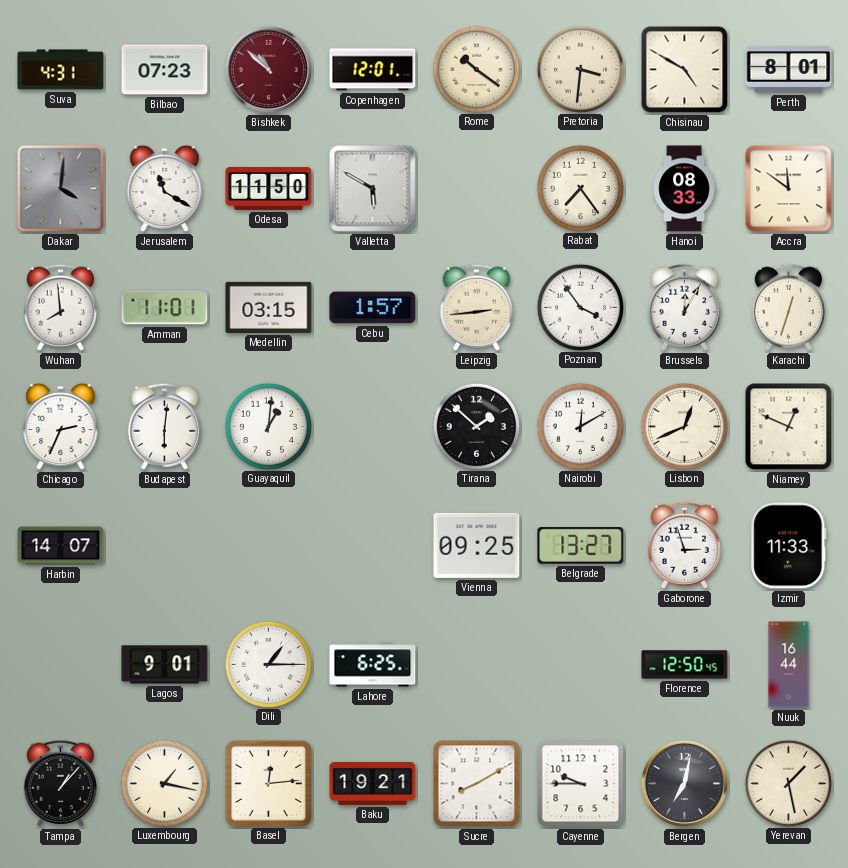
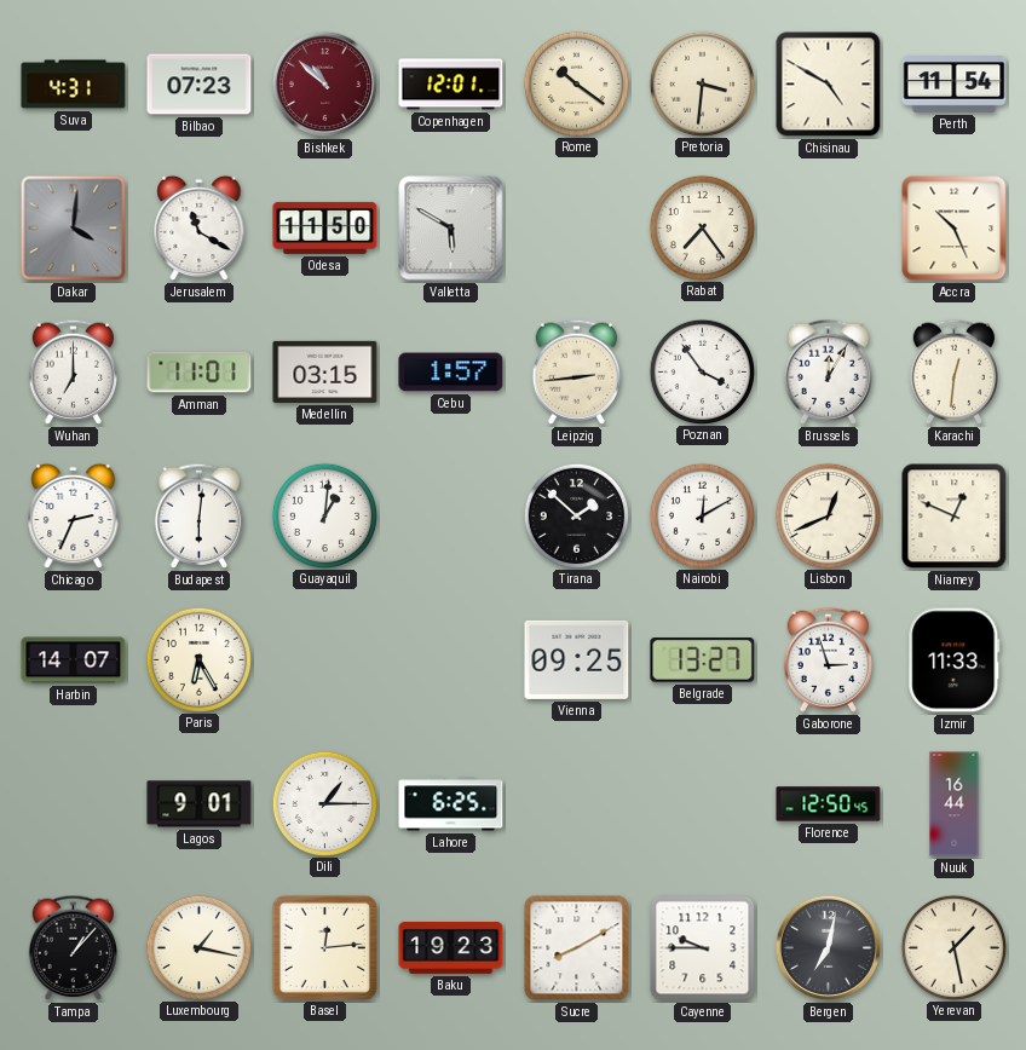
Perth: 8:01 -> 11:54 (955, 85)
Hanoi: 08:33 -> none (684, 189)
Accra: 11:51 -> 10:26 (955, 229)
Wuhan: 7:59 -> 7:00 (73, 371)
Karachi: 12:33 -> 12:31 (953, 371)
Paris: none -> 6:25 (198, 659)
Baku: 19:21 -> 19:23 (451, 947)
